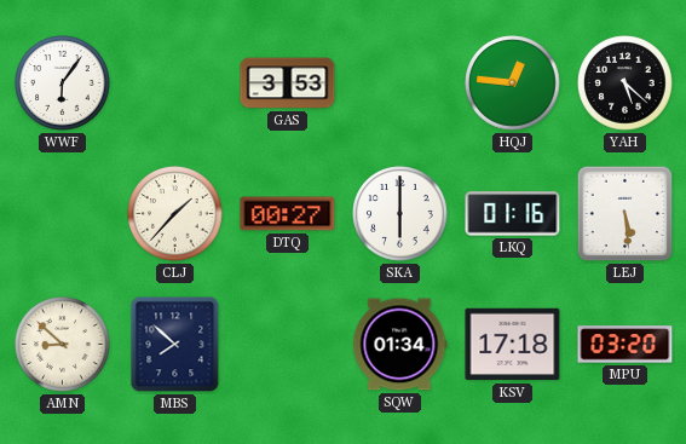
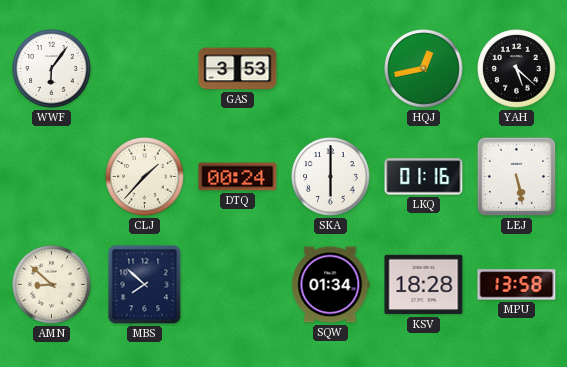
HQJ: 12:46 -> 12:43 (424, 69)
DTQ: 00:27 -> 00:24 (238, 177)
LEJ: 5:29 -> 5:28 (517, 177)
KSV: 17:18 -> 18:28 (424, 285)
MPU: 03:20 -> 13:58 (517, 285)
